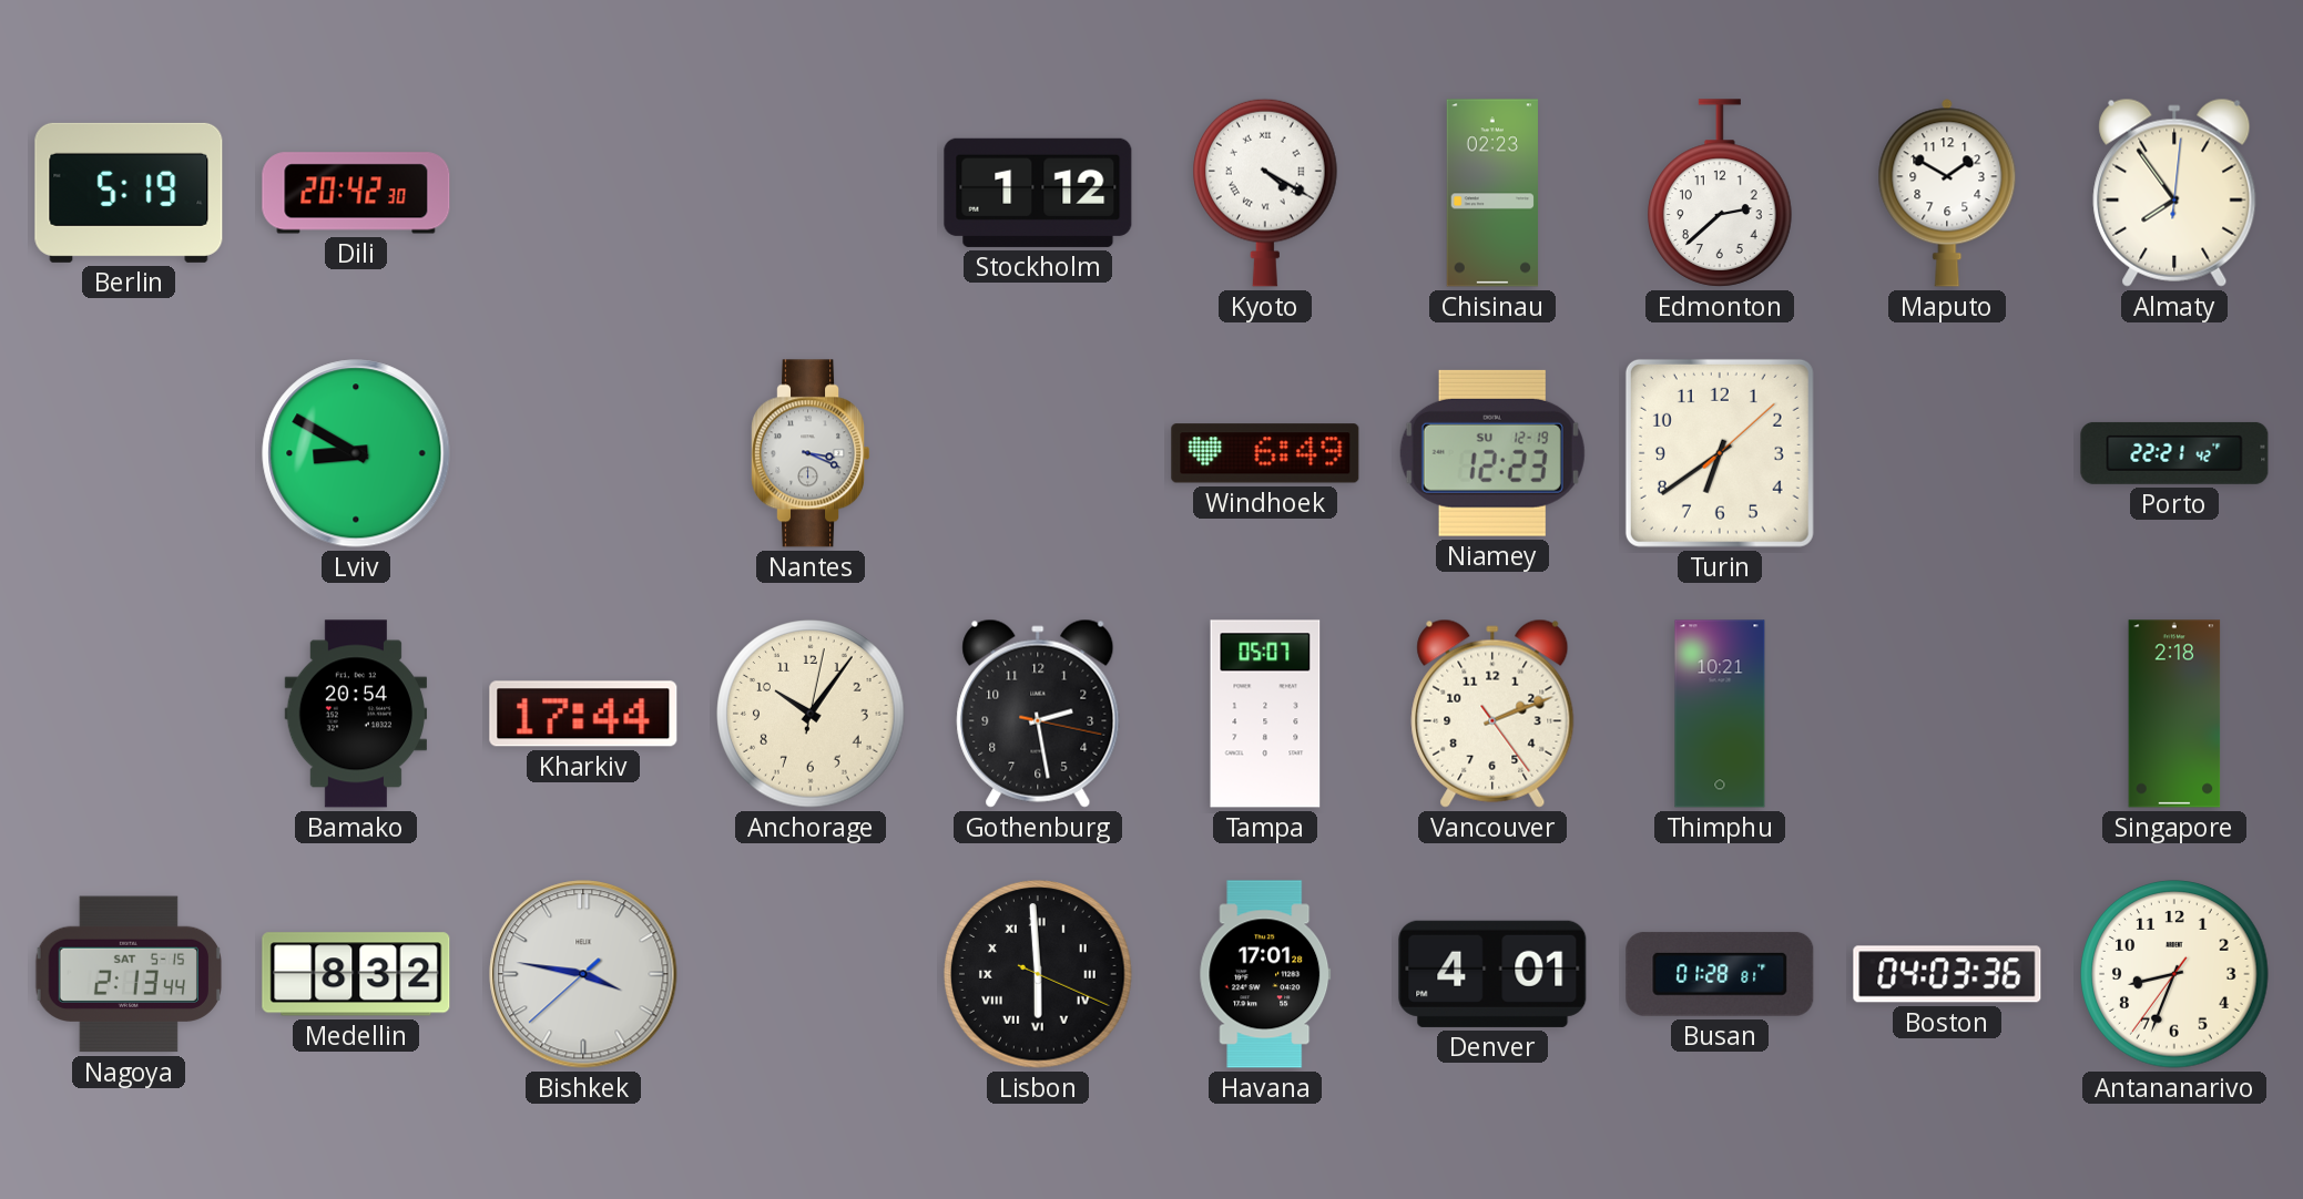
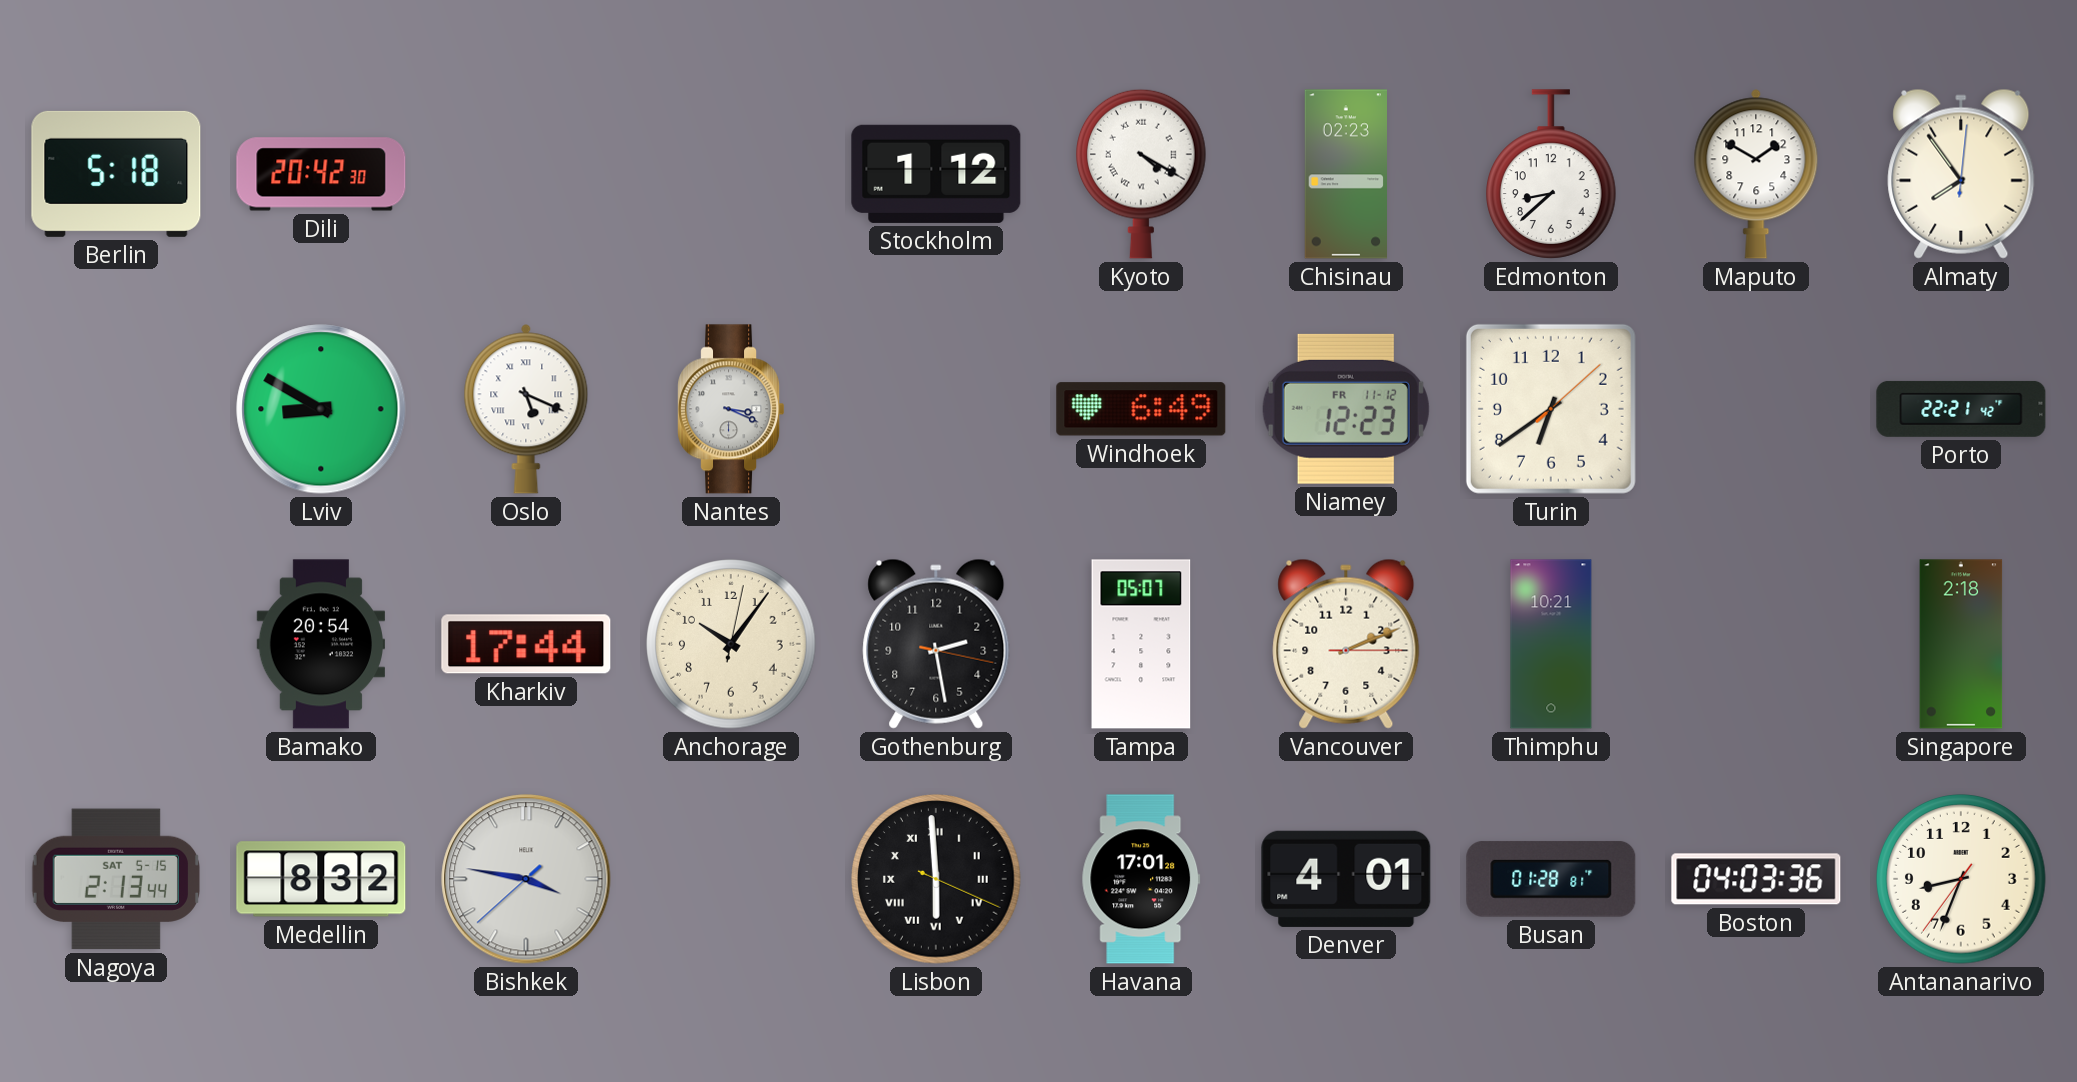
Berlin: 5:19 -> 5:18 (116, 174)
Edmonton: 2:38 -> 8:38 (1552, 174)
Oslo: none -> 5:19 (526, 409)
Niamey date: SU 12-19 -> FR 11-12 (1346, 409)
Vancouver: 2:11:24 -> 2:11:15 (1346, 644)
